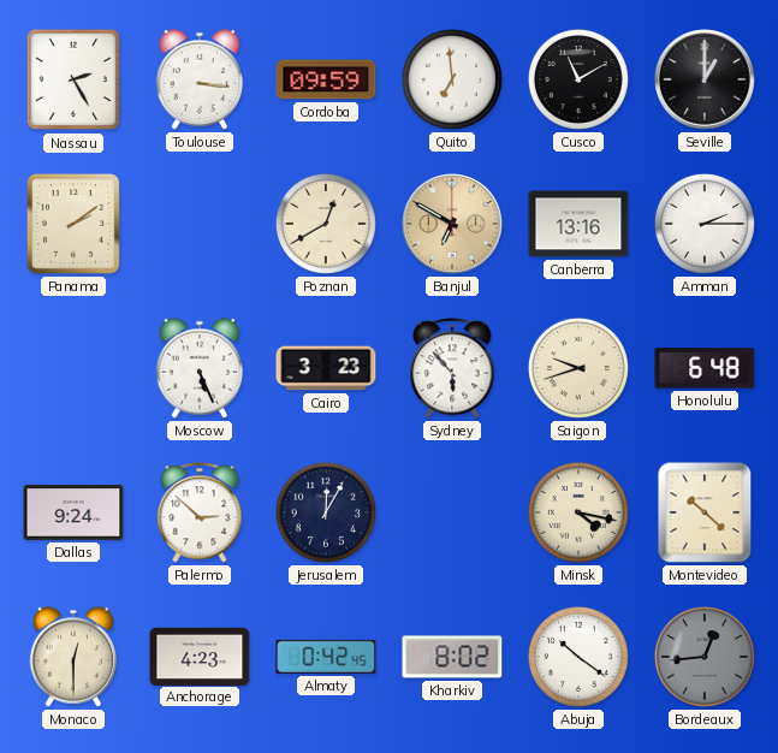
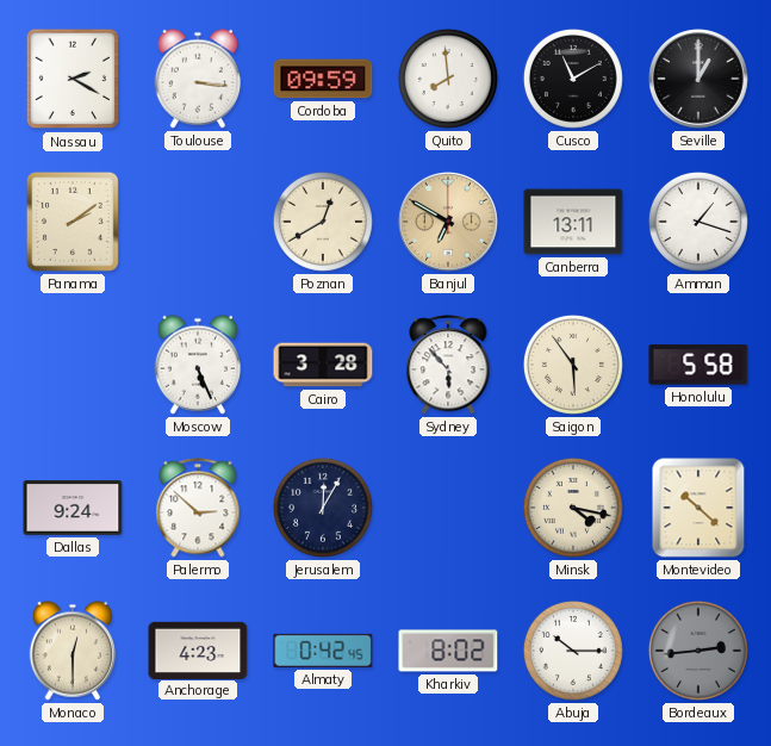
Nassau: 2:25 -> 2:20 (73, 79)
Quito: 6:59 -> 7:59 (448, 79)
Canberra: 13:16 -> 13:11 (573, 222)
Amman: 2:15 -> 1:18 (698, 222)
Cairo: 3:23 -> 3:28 (323, 365)
Saigon: 9:42 -> 5:54 (573, 365)
Honolulu: 6:48 -> 5:58 (698, 365)
Abuja: 10:21 -> 10:15 (573, 651)
Bordeaux: 12:44 -> 2:44 (698, 651)
